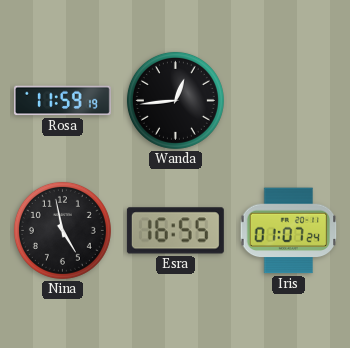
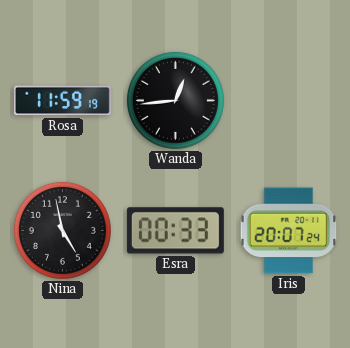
Esra: 16:55 -> 00:33 (175, 231)
Iris: 01:07 -> 20:07 (289, 231)
